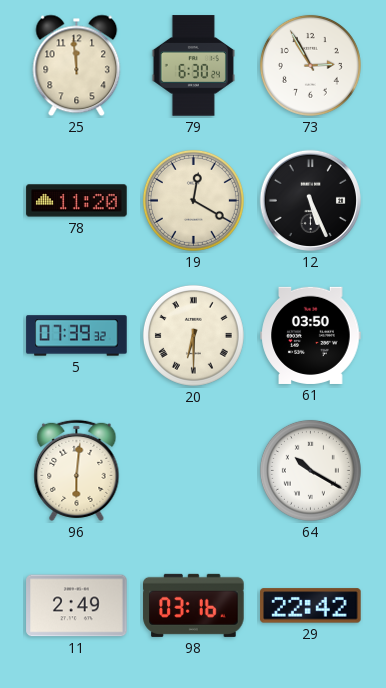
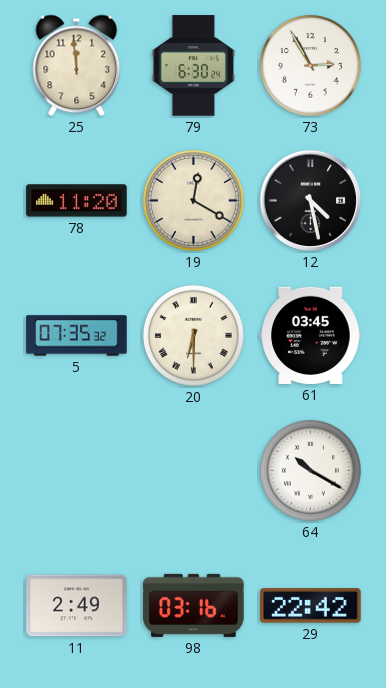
12: 5:26 -> 4:28 (310, 200)
5: 07:39 -> 07:35 (77, 336)
61: 03:50 -> 03:45 (311, 335)
96: 6:01 -> none (77, 470)
